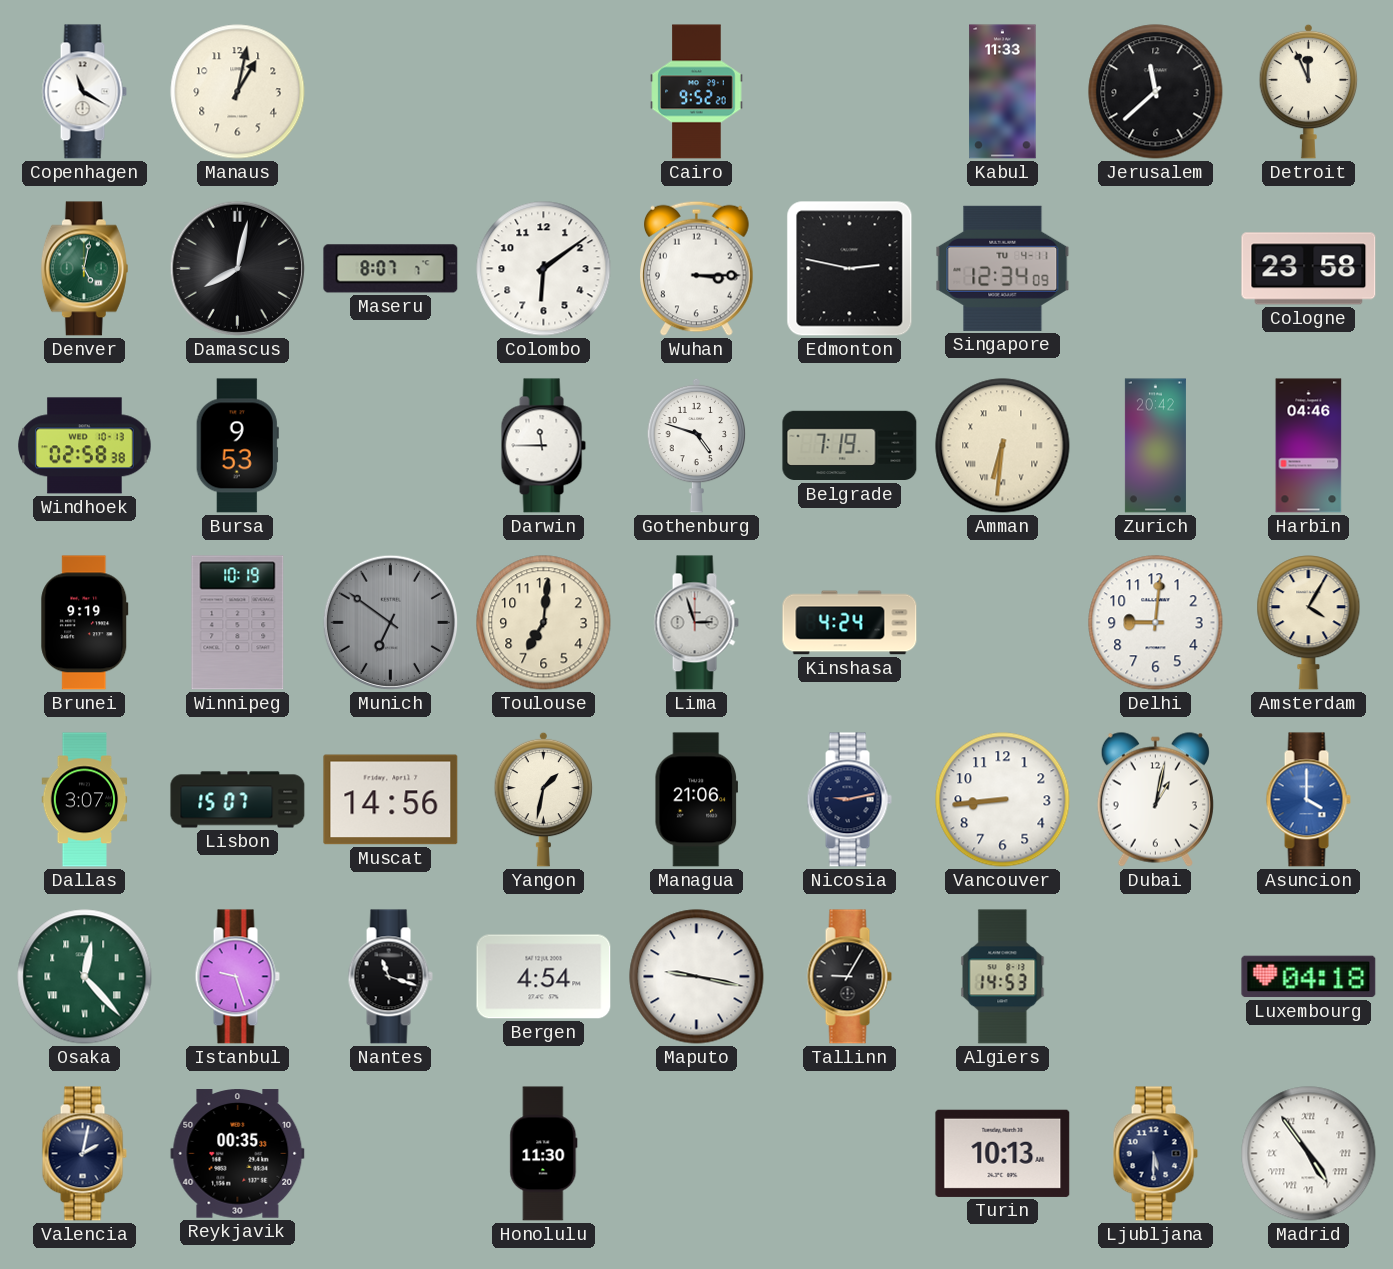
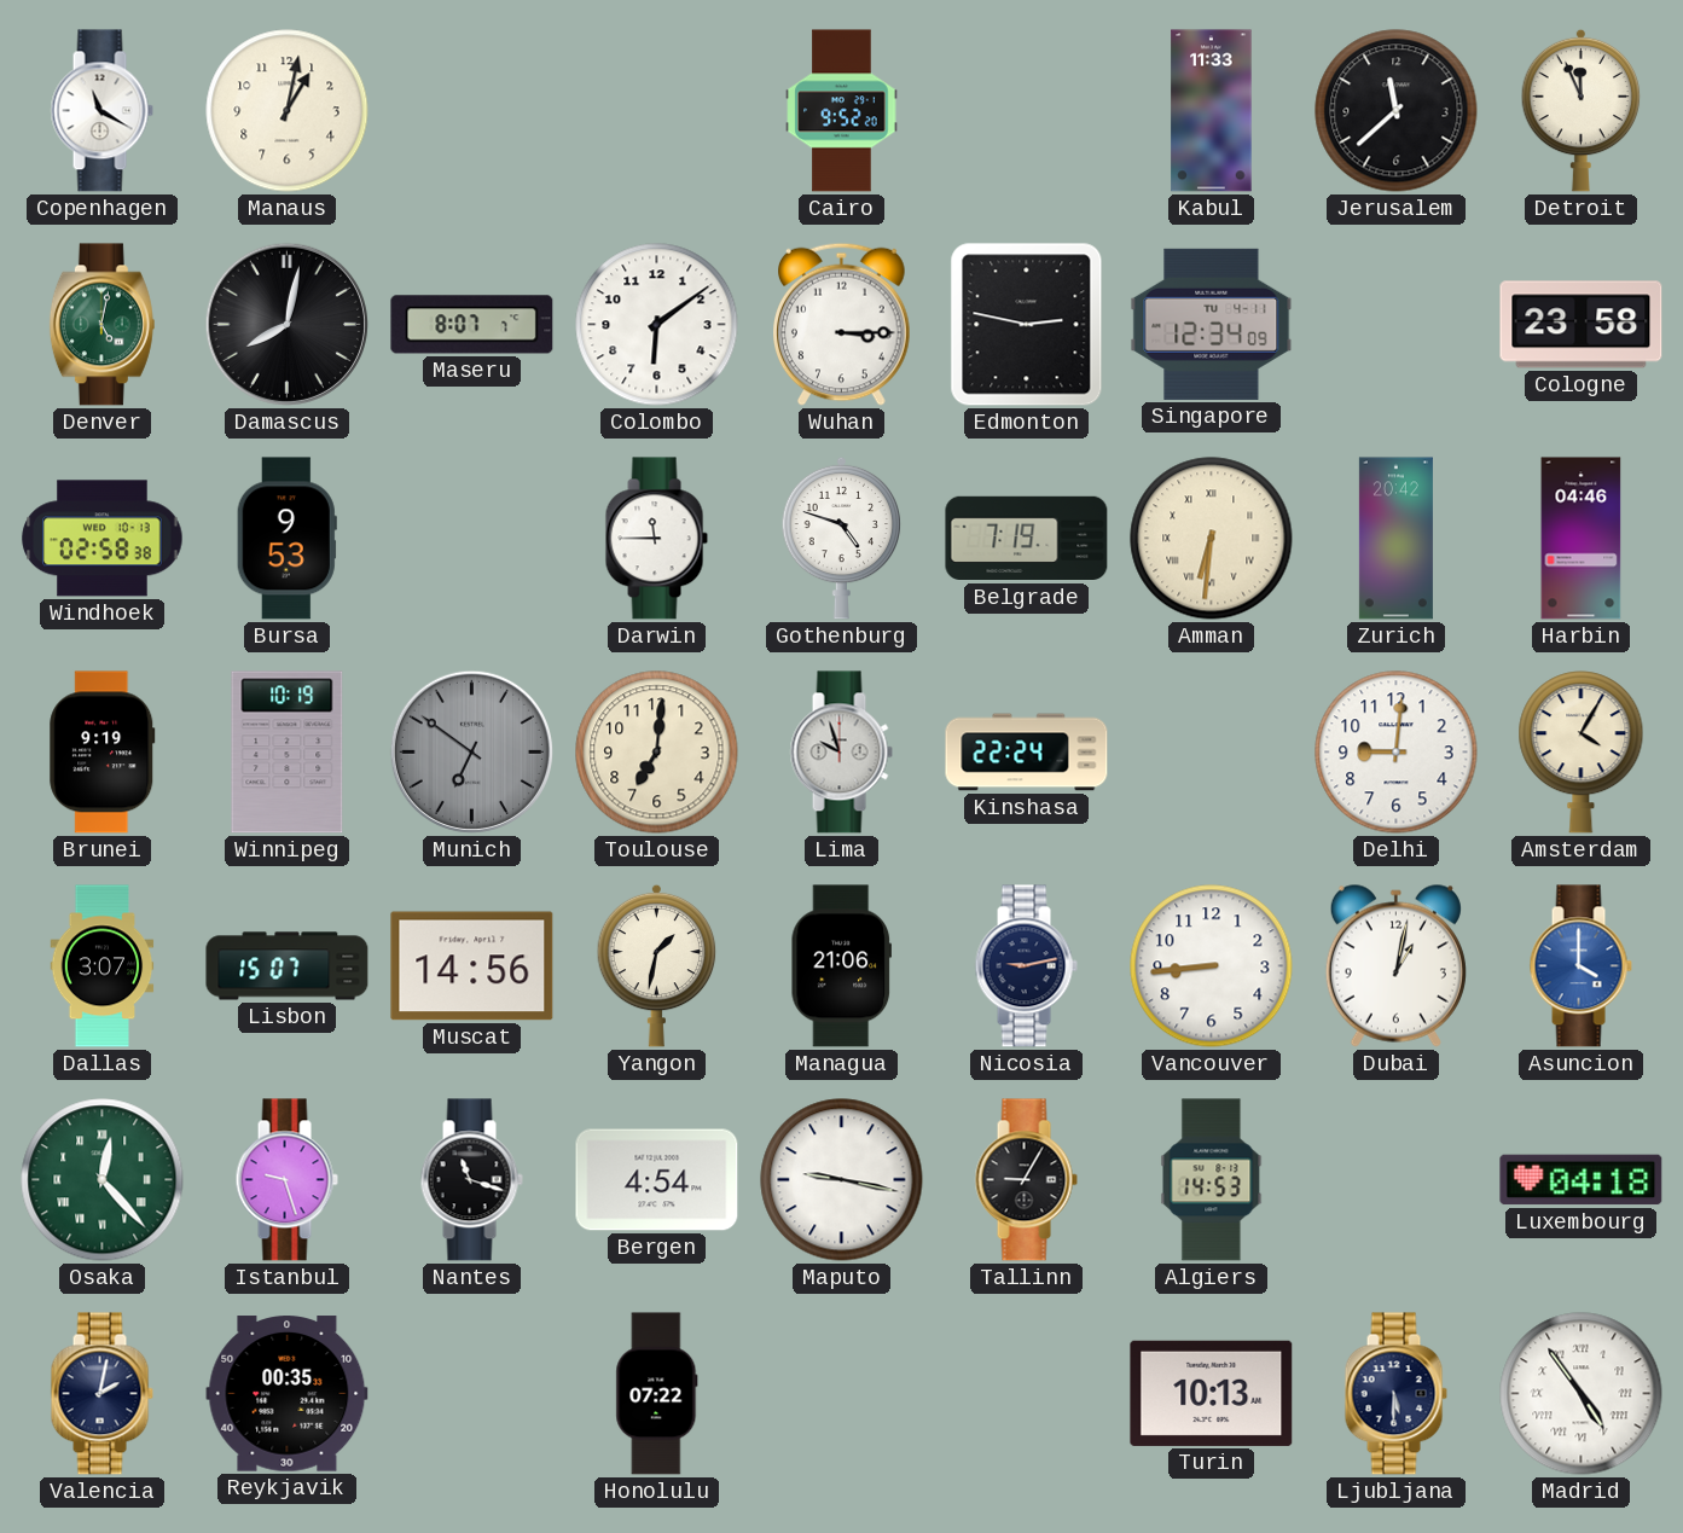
Lima: 2:57 -> 9:57 (841, 753)
Kinshasa: 4:24 -> 22:24 (1027, 753)
Honolulu: 11:30 -> 07:22 (657, 1394)
